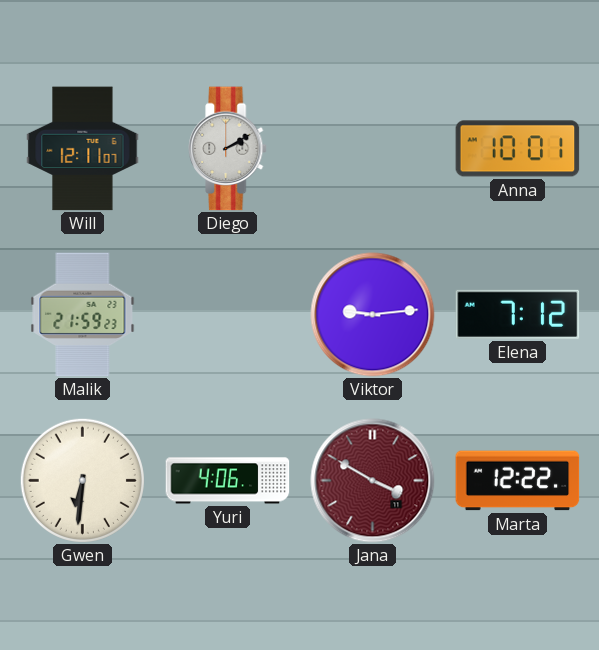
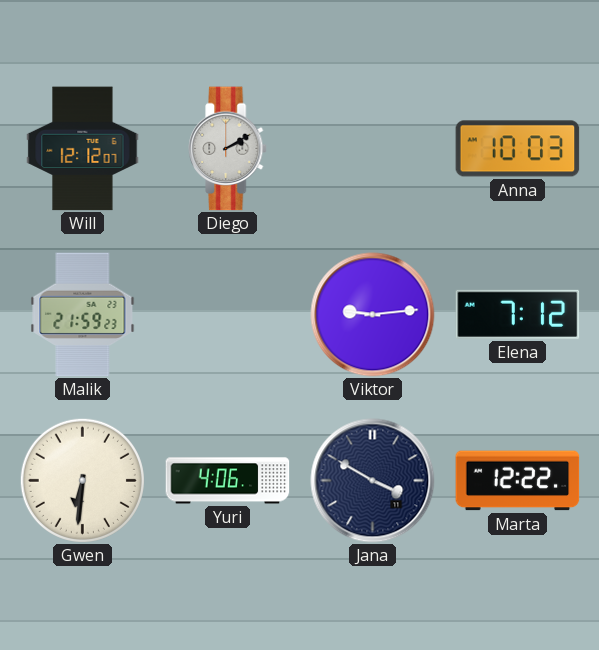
Will: 12:11 -> 12:12 (83, 149)
Anna: 10:01 -> 10:03 (518, 149)
Jana dial: burgundy -> navy (373, 481)
